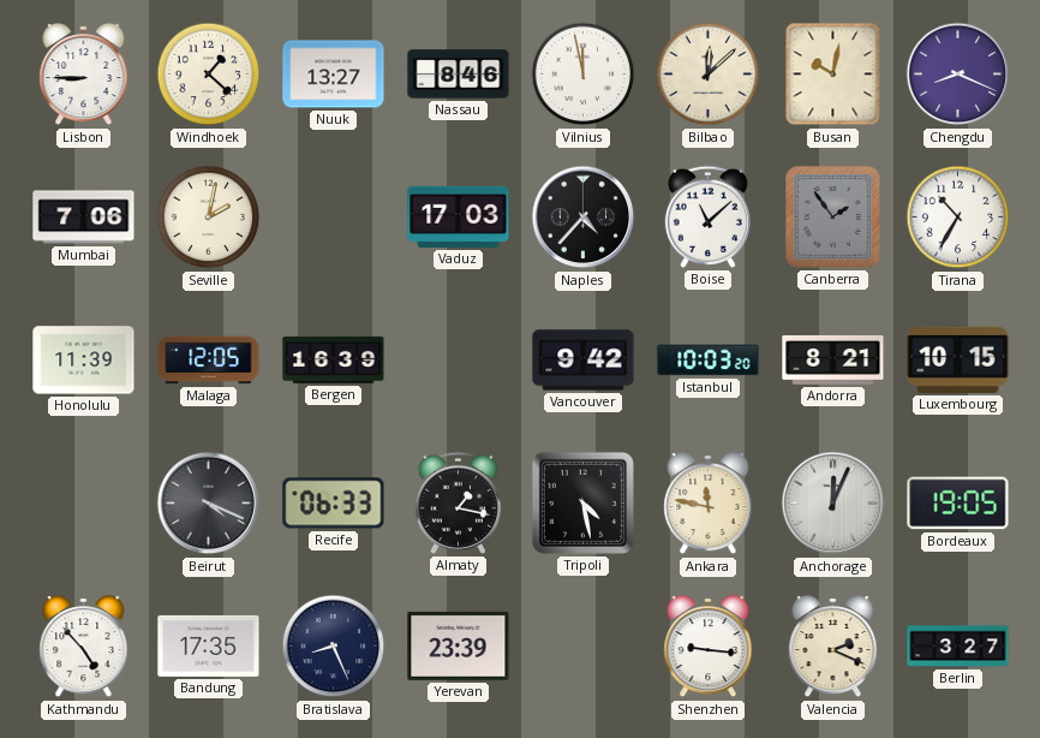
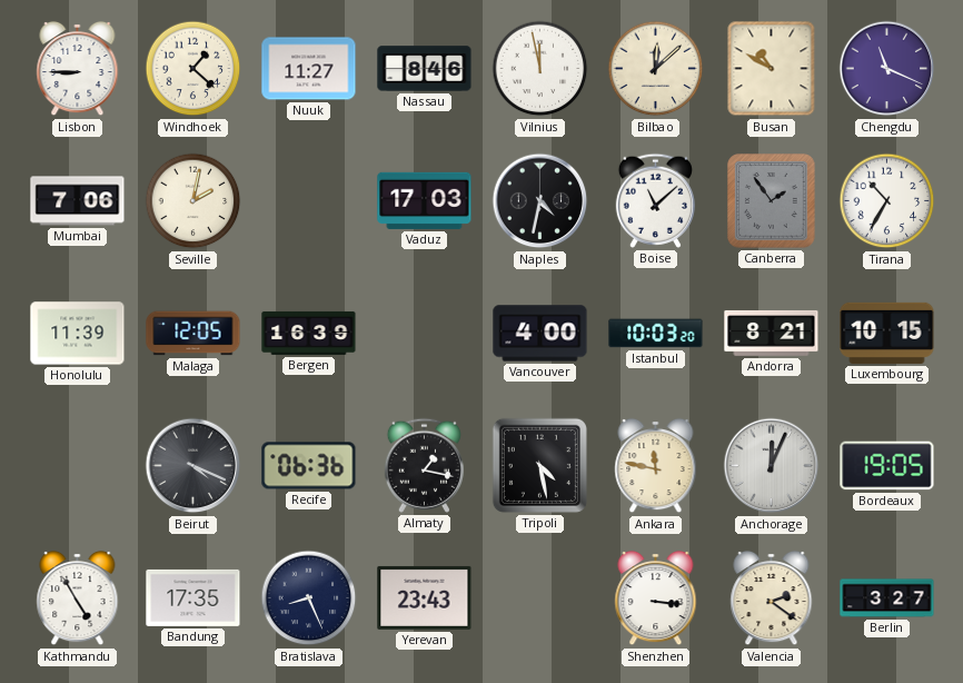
Nuuk: 13:27 -> 11:27 (309, 69)
Busan: 10:02 -> 10:50 (772, 69)
Chengdu: 8:19 -> 11:19 (887, 69)
Naples: 4:37 -> 4:32 (540, 201)
Vancouver: 9:42 -> 4:00 (540, 334)
Recife: 06:33 -> 06:36 (309, 466)
Kathmandu: 4:53 -> 4:55 (78, 598)
Yerevan: 23:39 -> 23:43 (425, 597)
Shenzhen: 9:16 -> 3:16 (656, 598)
Valencia: 2:19 -> 2:21 (772, 598)
